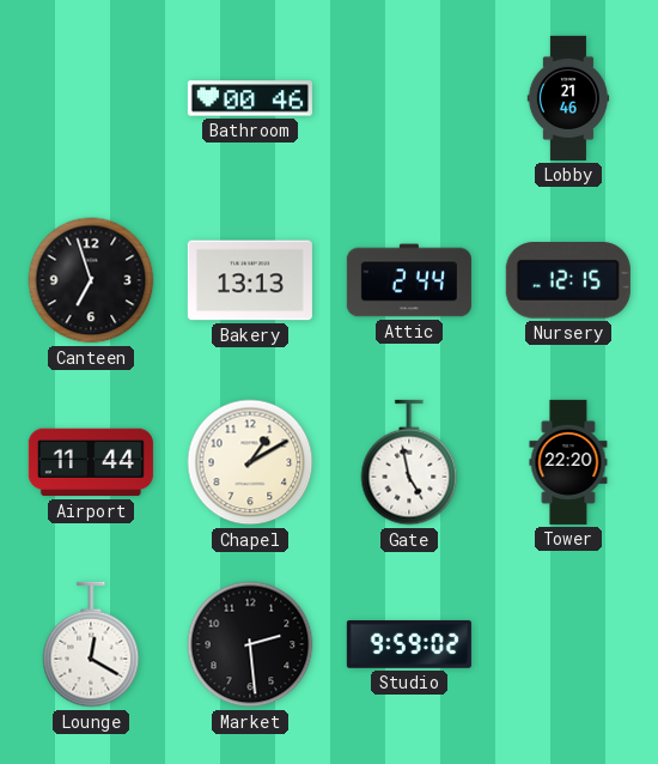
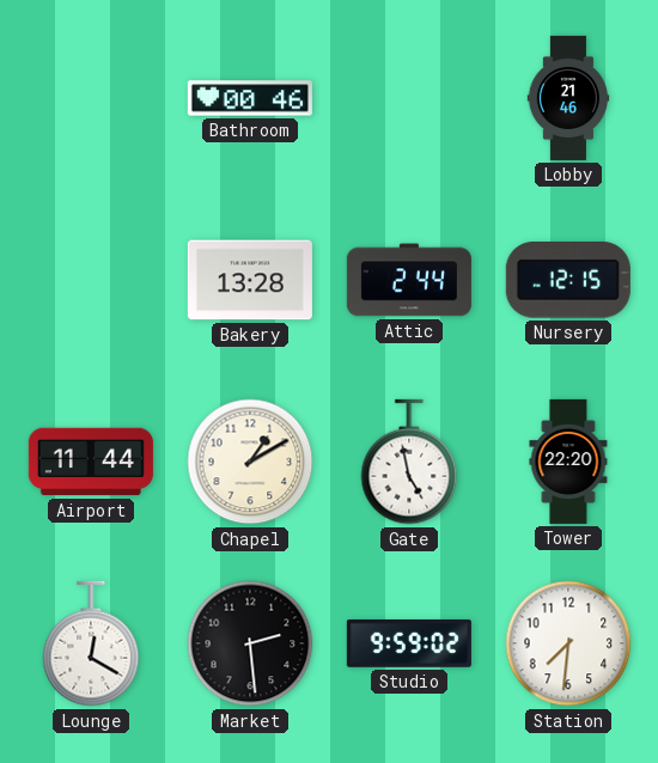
Canteen: 6:57 -> none (91, 280)
Bakery: 13:13 -> 13:28 (250, 280)
Station: none -> 7:31 (568, 643)
